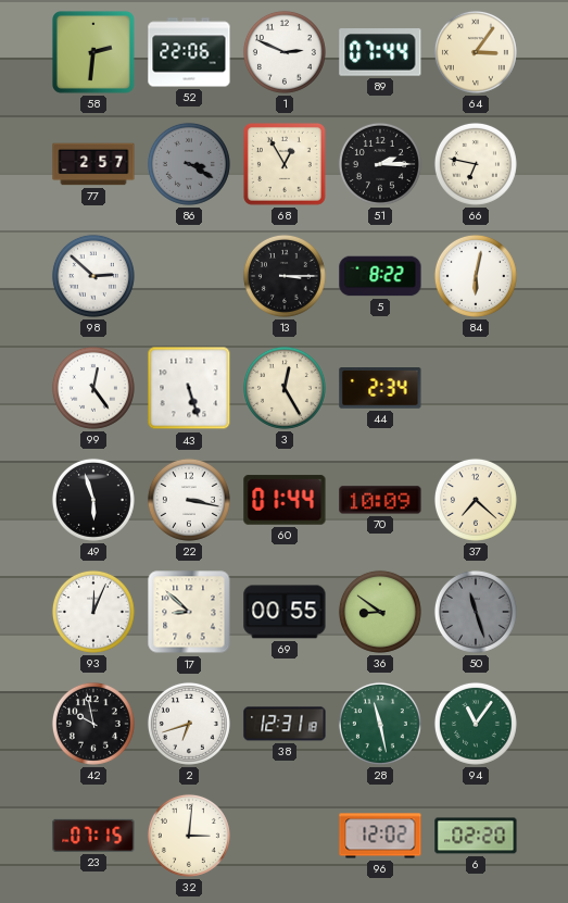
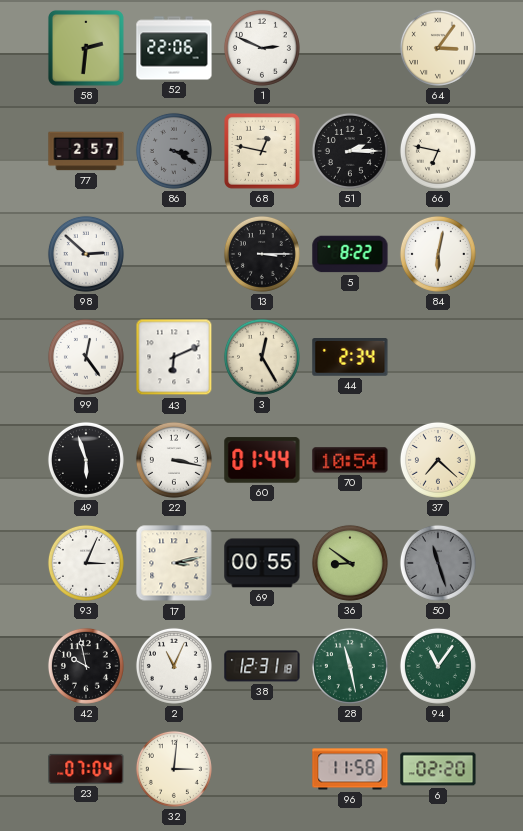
89: 07:44 -> none (380, 52)
68: 12:55 -> 12:47 (262, 151)
43: 5:27 -> 6:11 (174, 357)
70: 10:09 -> 10:54 (350, 460)
93: 12:04 -> 3:04 (86, 563)
17: 8:52 -> 3:13 (174, 563)
2: 6:42 -> 11:04 (174, 666)
23: 07:15 -> 07:04 (86, 769)
96: 12:02 -> 11:58 (350, 769)
